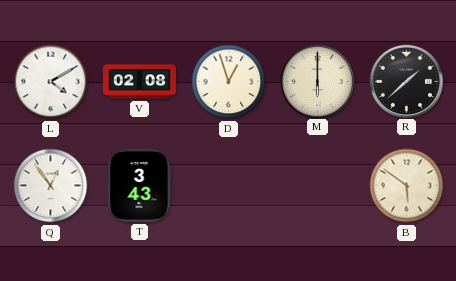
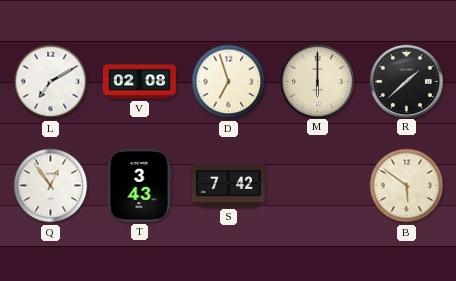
L: 4:10 -> 7:10 (51, 82)
D: 12:57 -> 6:57 (229, 82)
S: none -> 7:42 (228, 186)
